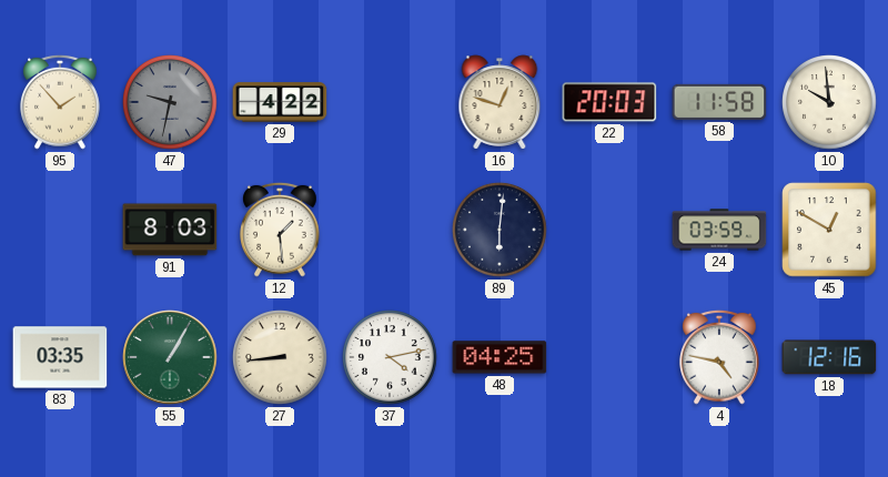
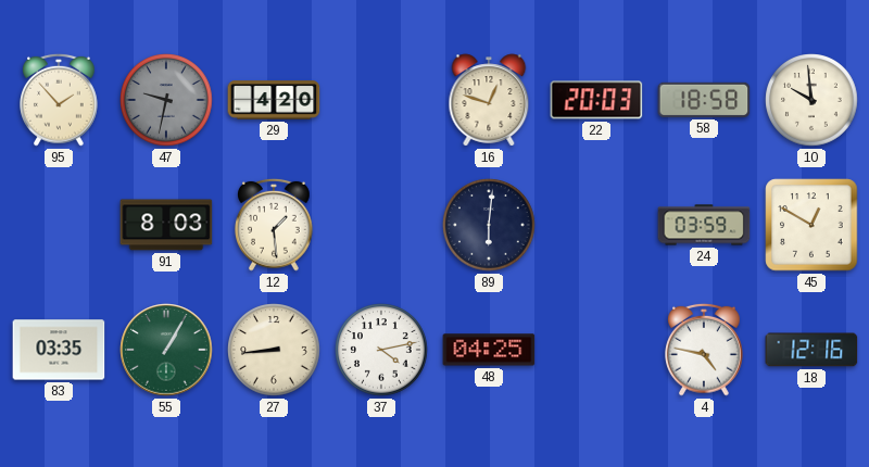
29: 4:22 -> 4:20 (274, 100)
58: 11:58 -> 18:58 (704, 100)
